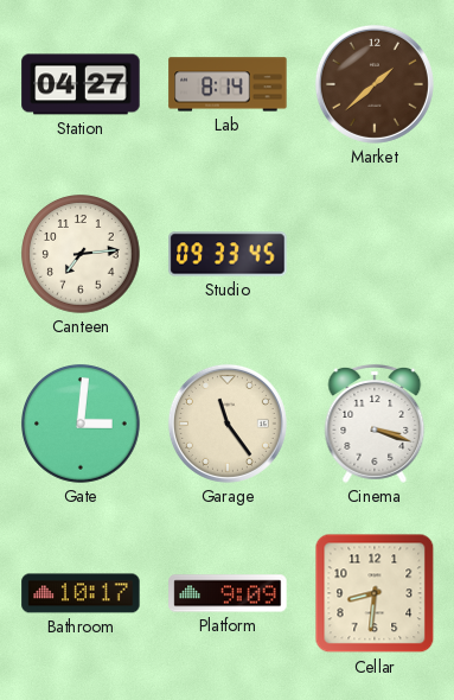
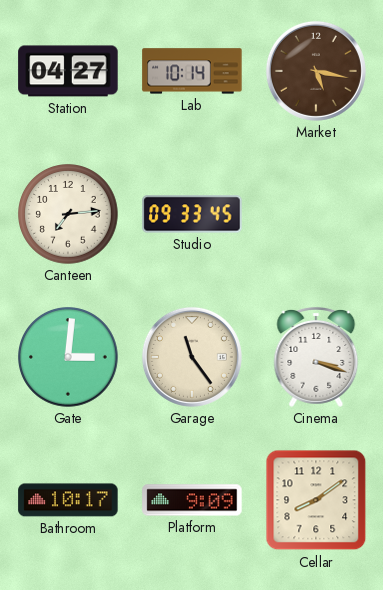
Lab: 8:14 -> 10:14 (192, 71)
Market: 1:38 -> 5:17 (316, 71)
Cellar: 8:31 -> 8:09 (316, 500)
